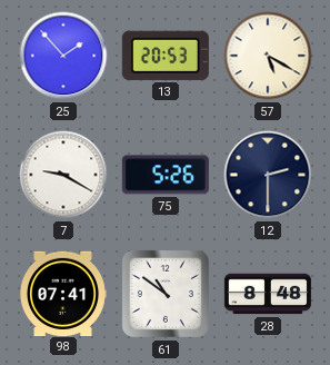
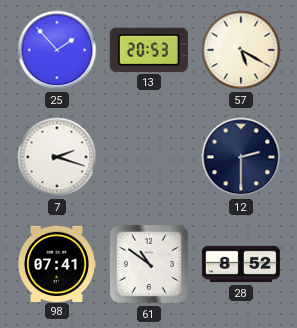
7: 9:20 -> 2:18 (57, 157)
75: 5:26 -> none (166, 175)
28: 8:48 -> 8:52 (241, 264)
